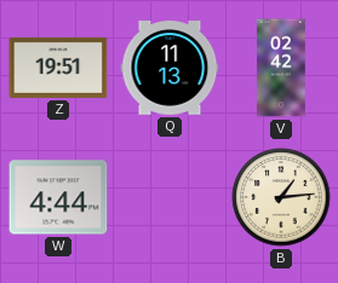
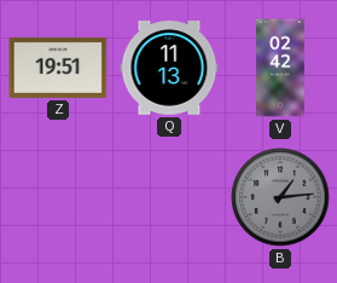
W: 4:44 -> none (58, 197)
B dial: cream -> grey (280, 197)
